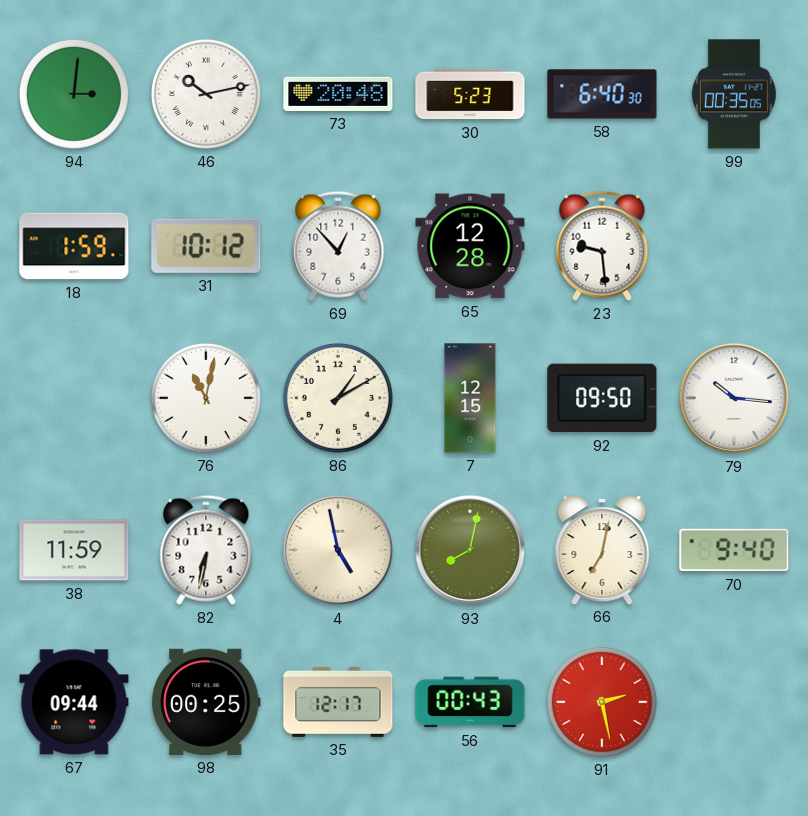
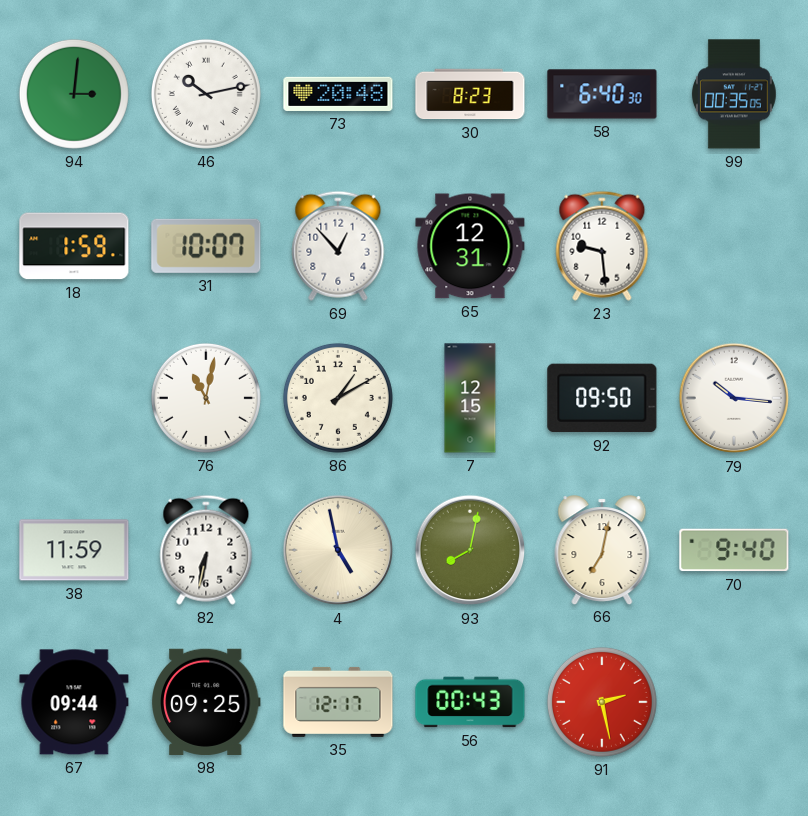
30: 5:23 -> 8:23 (470, 94)
31: 10:12 -> 10:07 (206, 246)
65: 12:28 -> 12:31 (470, 246)
98: 00:25 -> 09:25 (206, 702)
